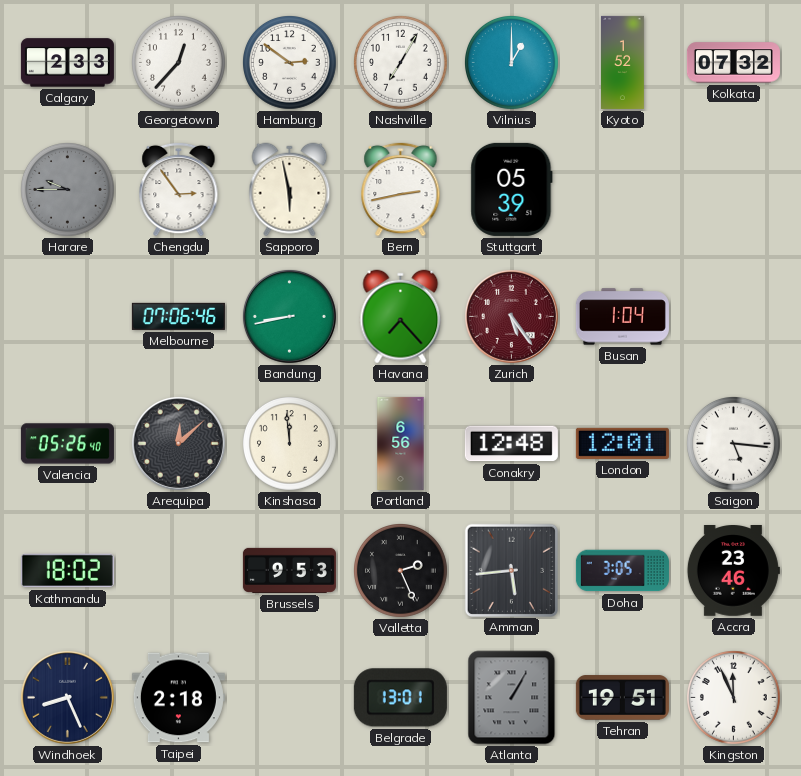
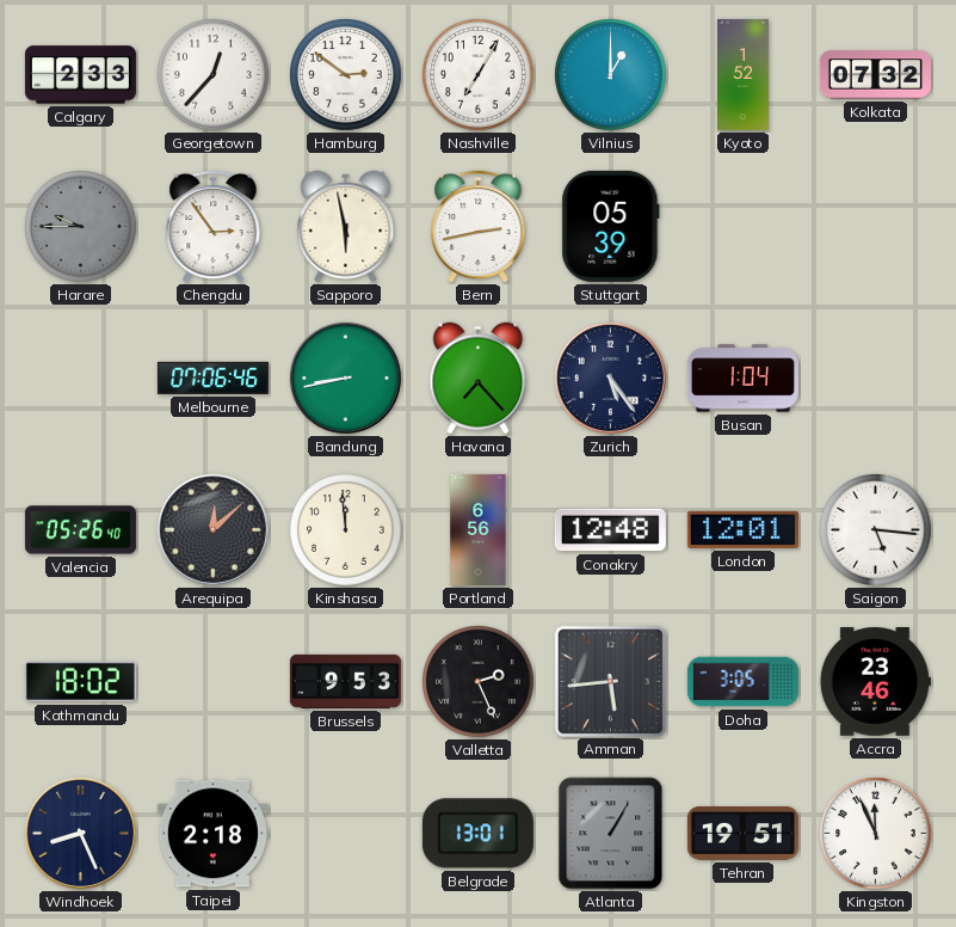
Zurich dial: burgundy -> navy (610, 377)
